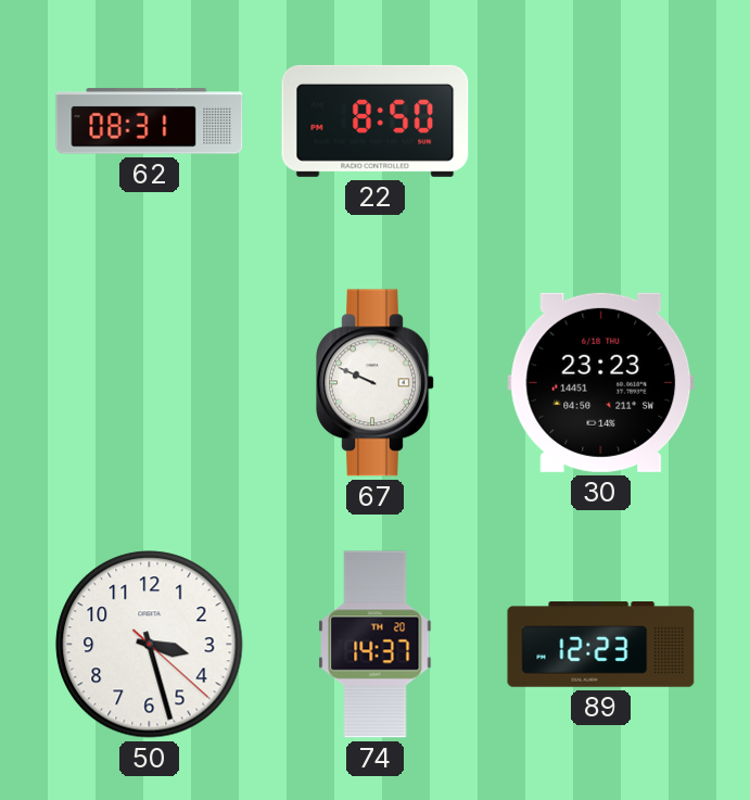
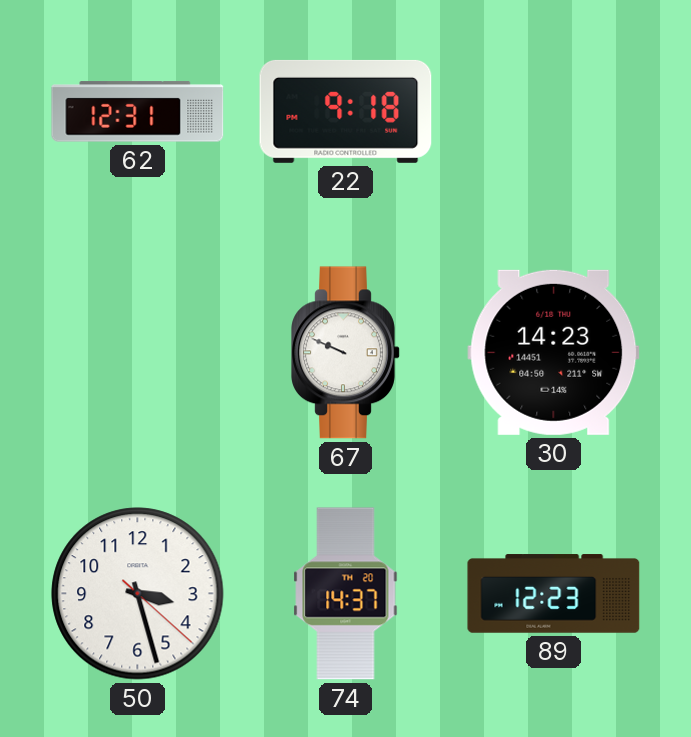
62: 08:31 -> 12:31 (138, 112)
22: 8:50 -> 9:18 (346, 111)
30: 23:23 -> 14:23 (554, 352)
